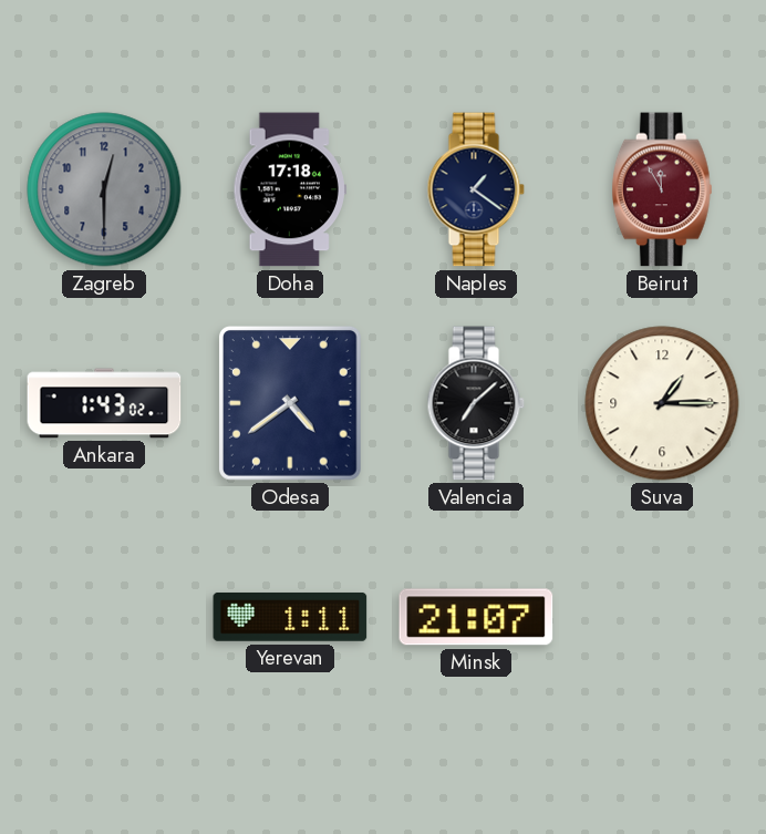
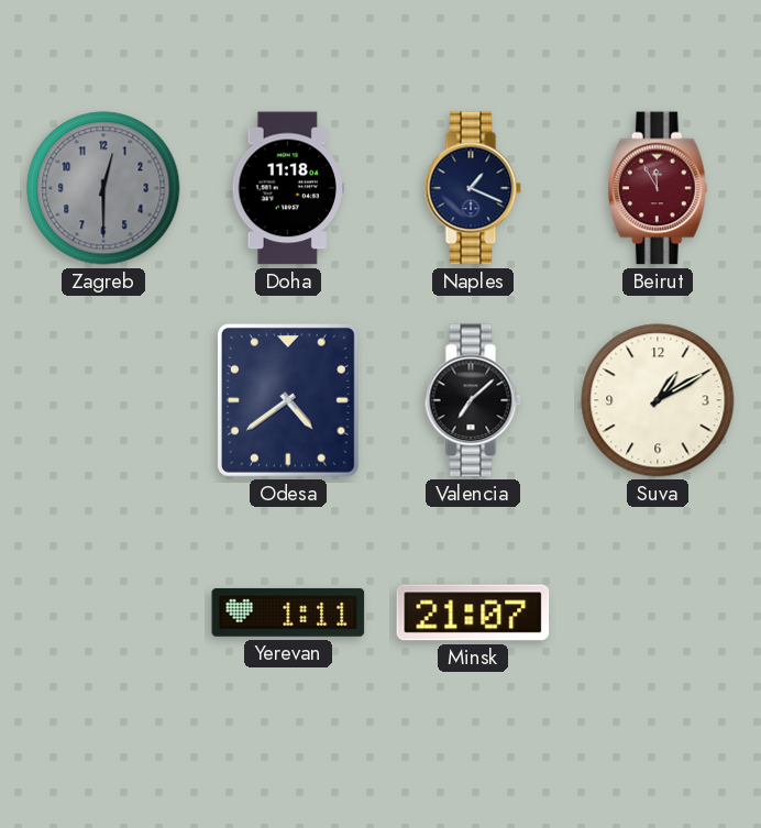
Doha: 17:18 -> 11:18 (288, 188)
Naples: 1:21 -> 1:19 (473, 188)
Ankara: 1:43 -> none (104, 403)
Suva: 1:15 -> 1:10 (658, 400)
